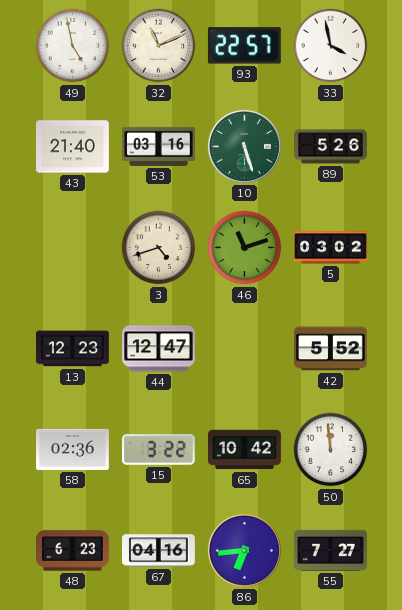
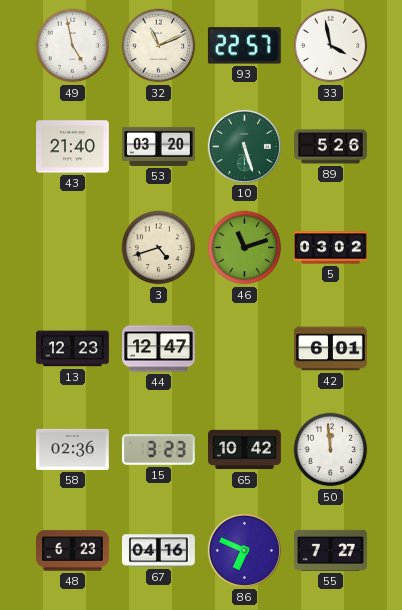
53: 03:16 -> 03:20 (159, 146)
42: 5:52 -> 6:01 (331, 349)
15: 3:22 -> 3:23 (158, 450)
86: 6:44 -> 6:49 (244, 550)
